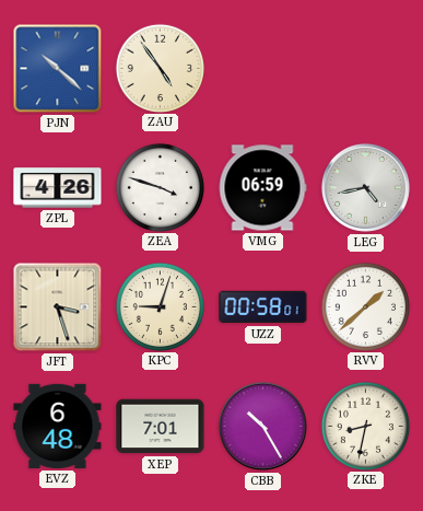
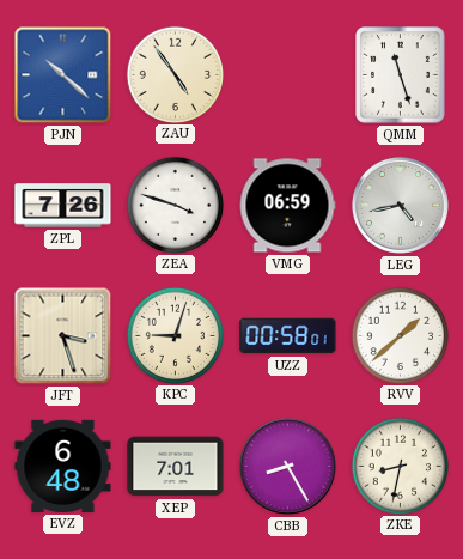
QMM: none -> 11:27 (401, 75)
ZPL: 4:26 -> 7:26 (63, 206)
CBB: 10:25 -> 8:25 (287, 466)
